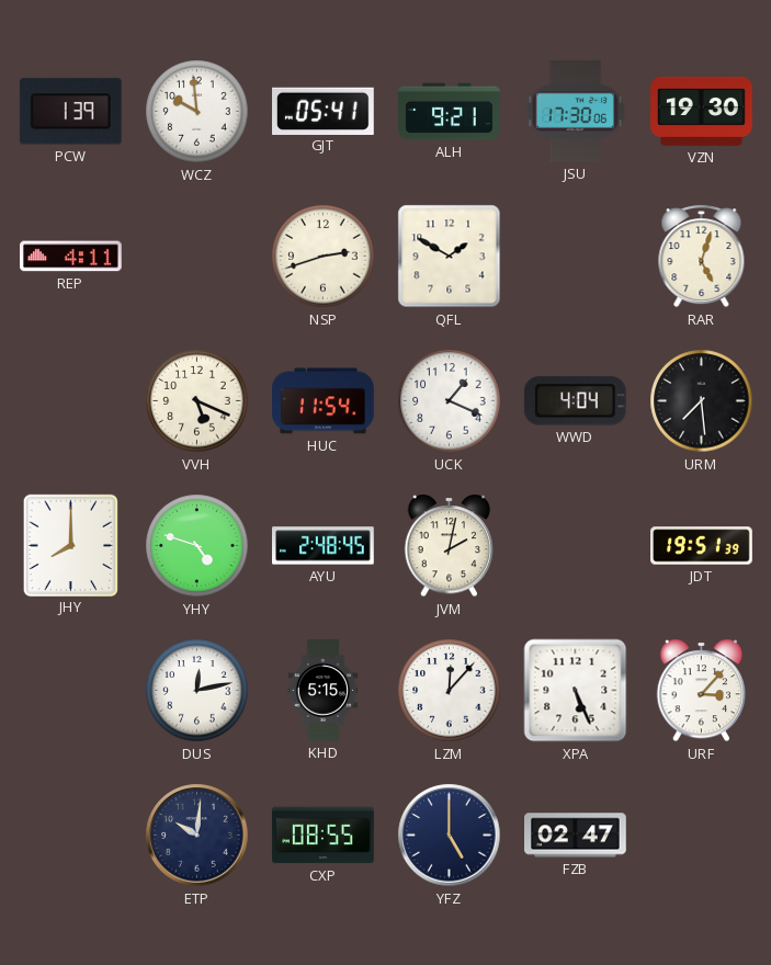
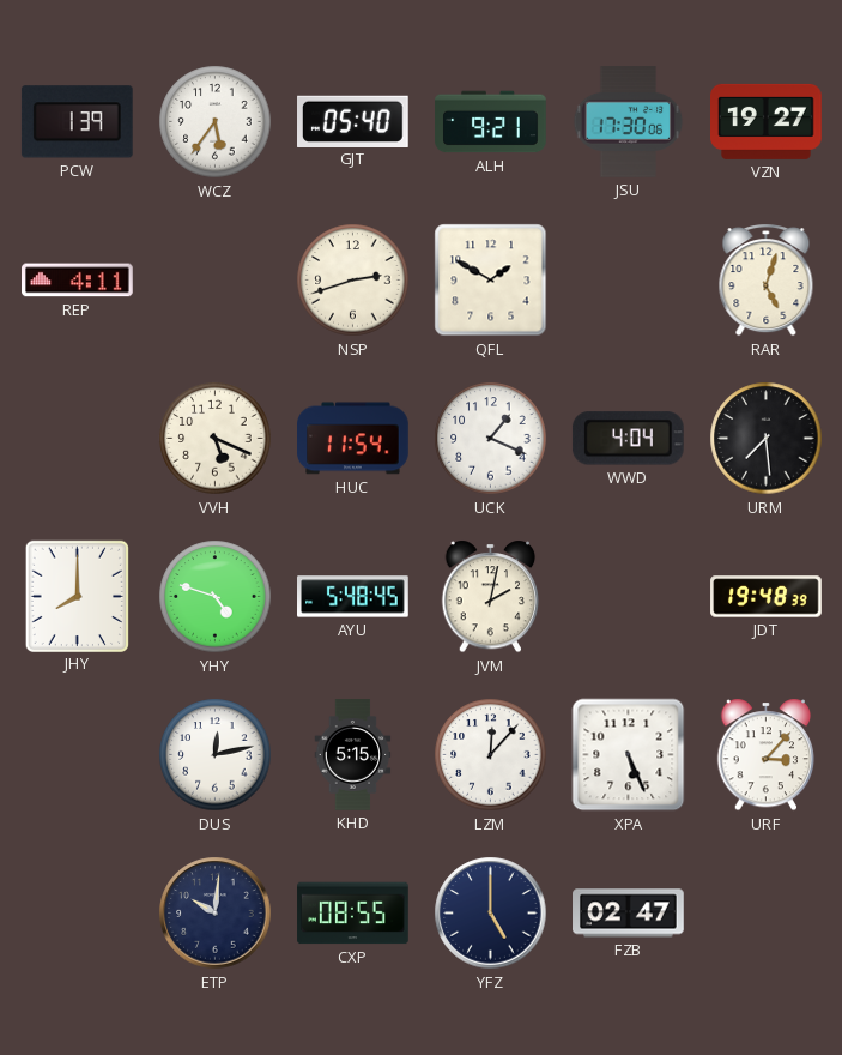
WCZ: 9:59 -> 5:36 (216, 122)
GJT: 05:41 -> 05:40 (353, 121)
VZN: 19:30 -> 19:27 (767, 121)
AYU: 2:48 -> 5:48 (353, 597)
JDT: 19:51 -> 19:48 (767, 597)
